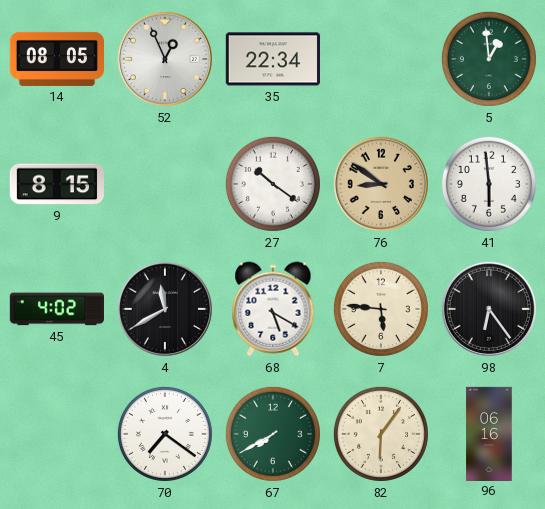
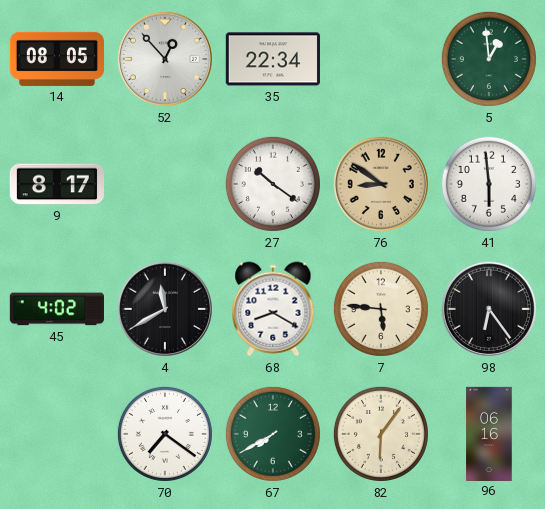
52: 12:56 -> 12:53 (165, 59)
9: 8:15 -> 8:17 (56, 184)
68: 5:20 -> 8:20 (273, 309)
